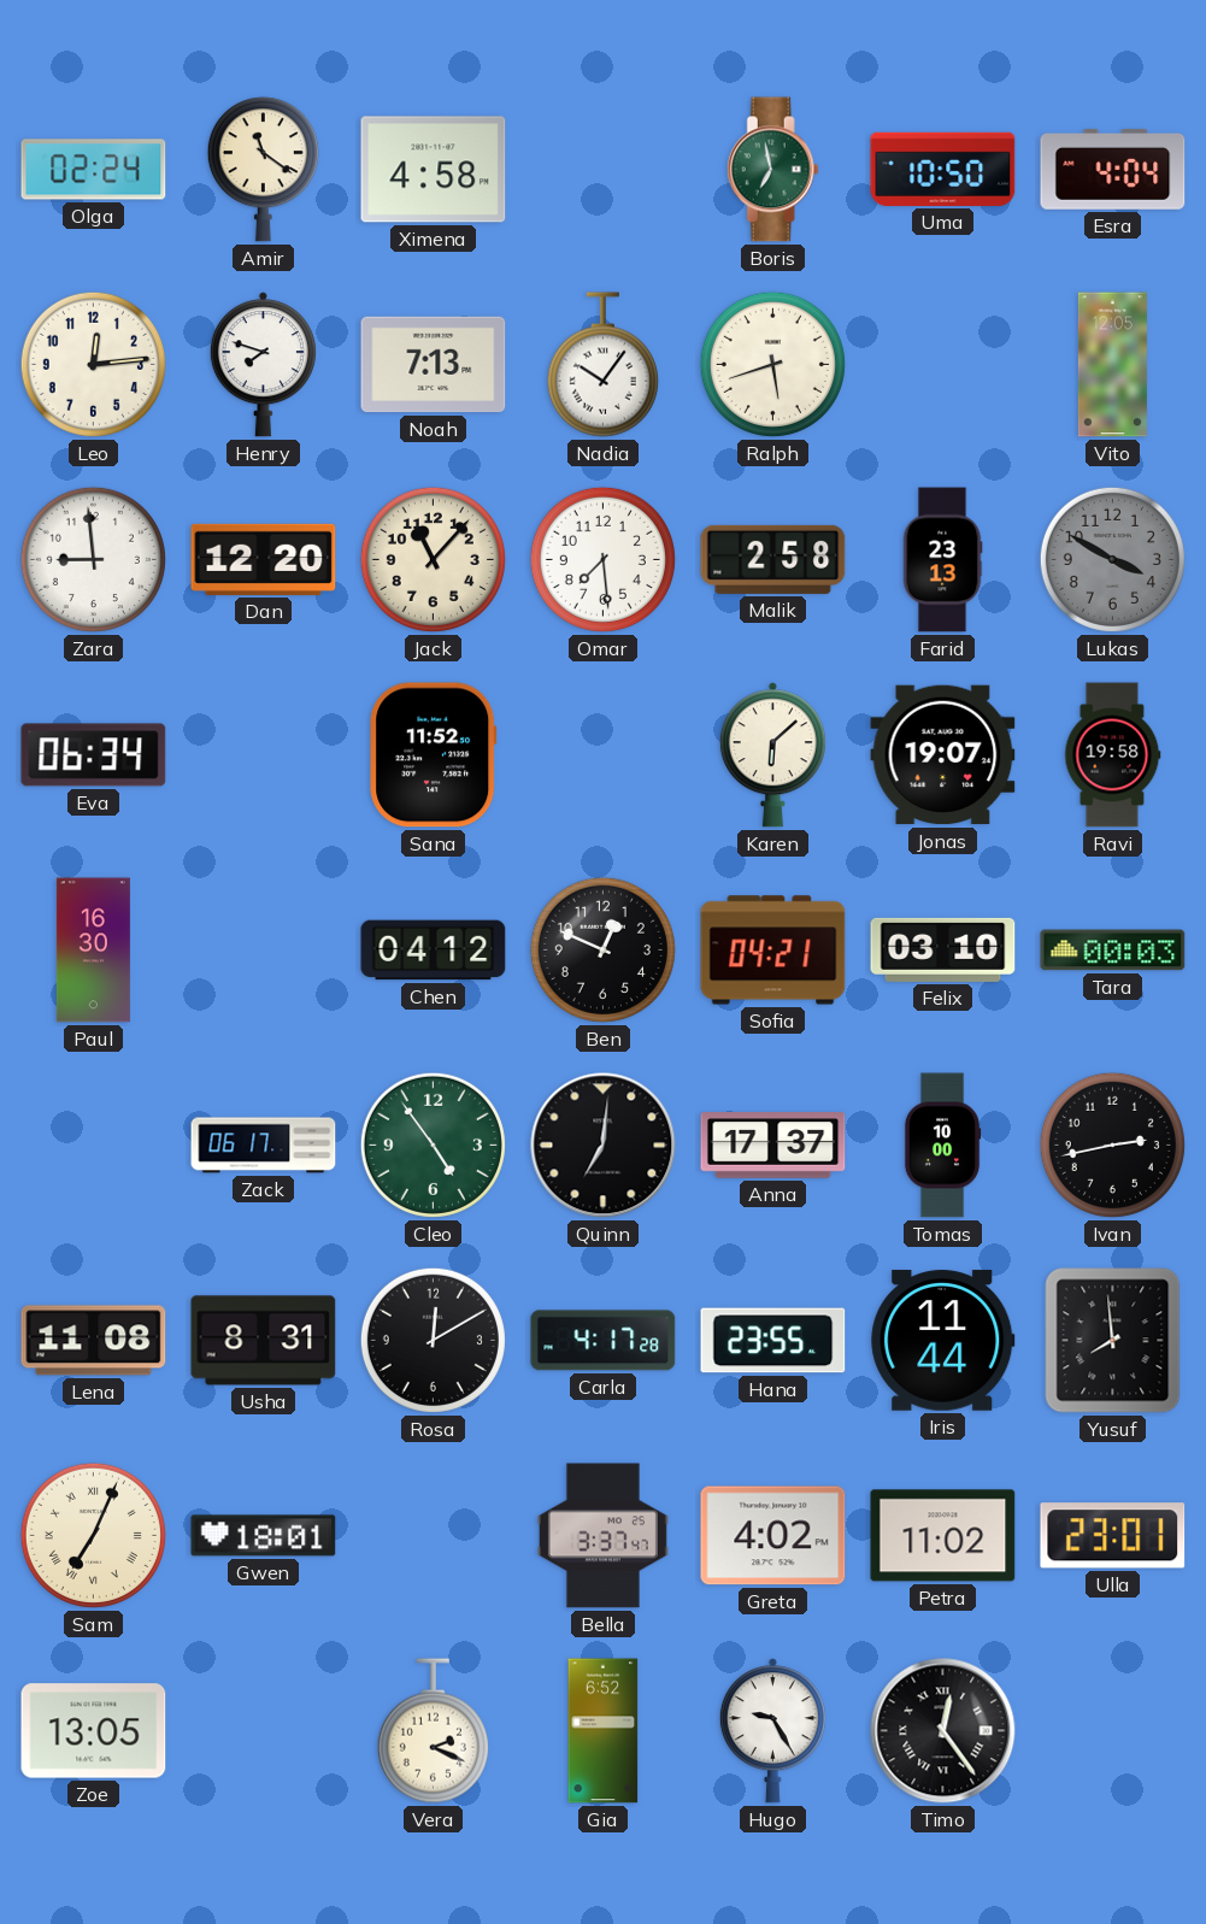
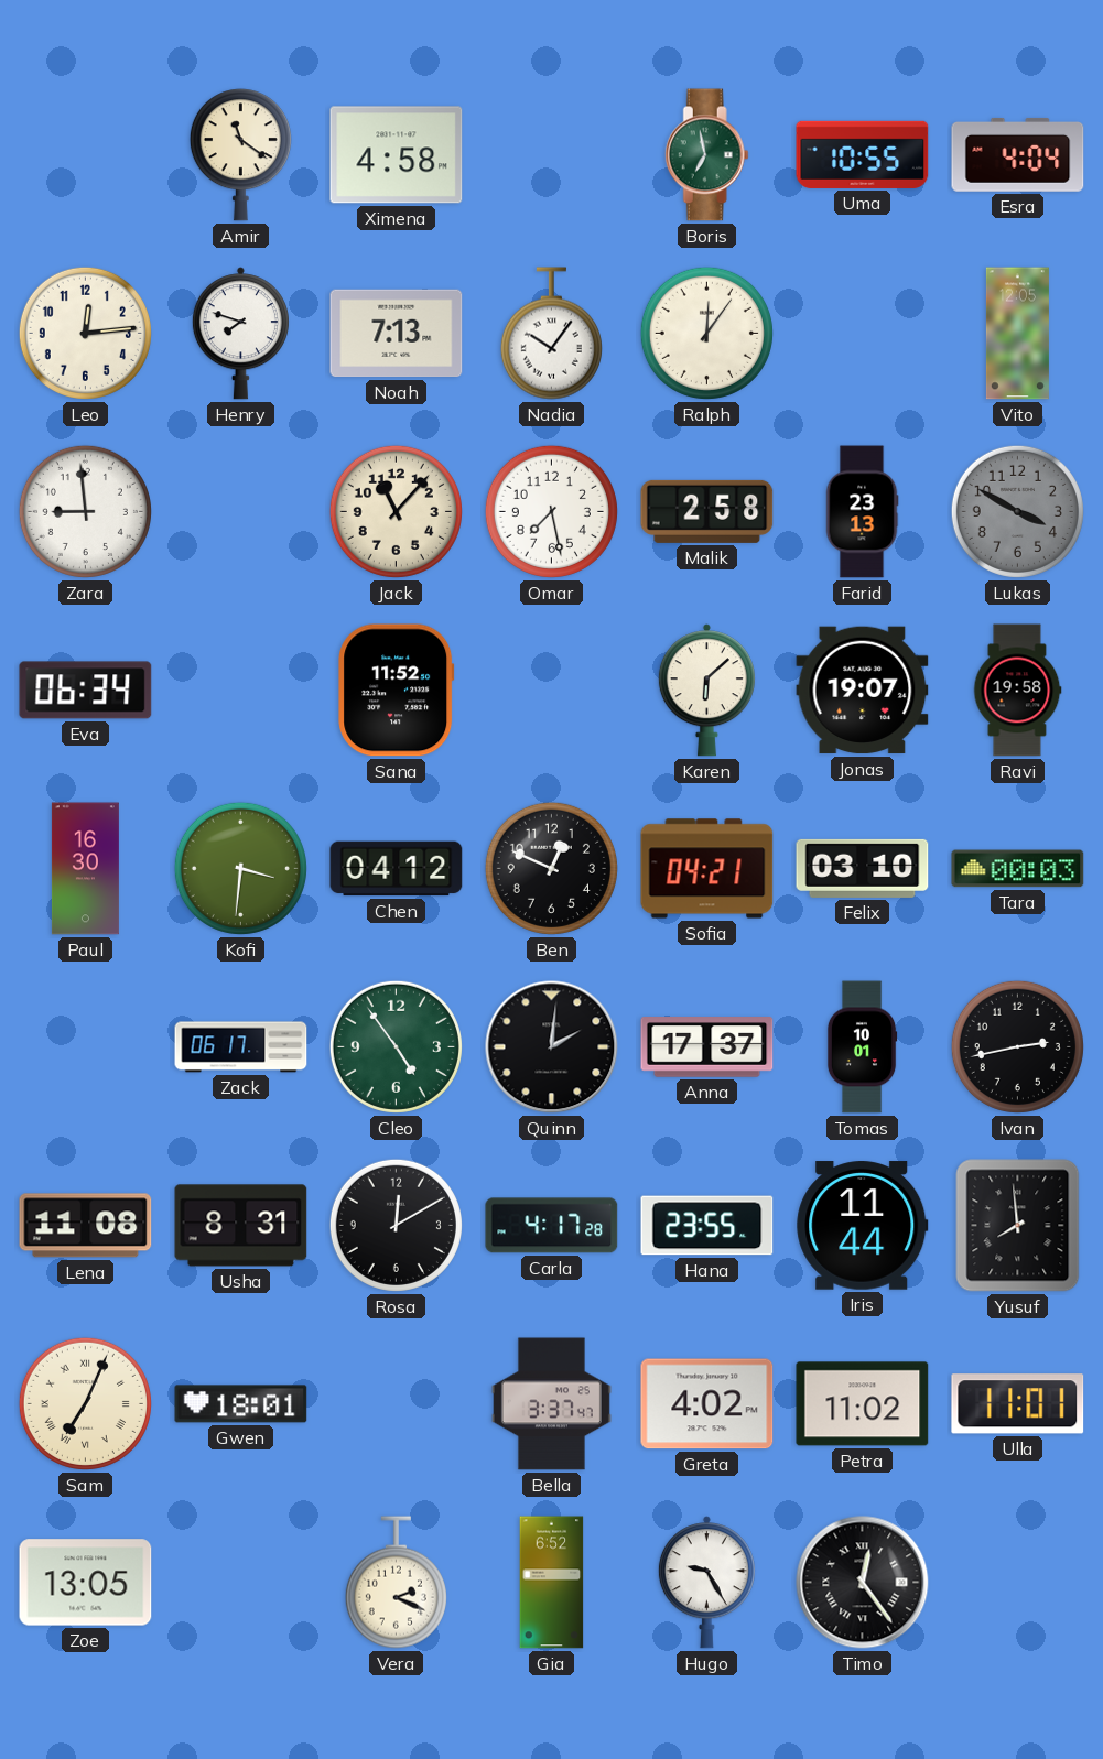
Olga: 02:24 -> none (94, 170)
Uma: 10:50 -> 10:55 (863, 154)
Ralph: 5:42 -> 12:06 (706, 333)
Dan: 12:20 -> none (264, 559)
Omar: 7:29 -> 7:28 (551, 511)
Kofi: none -> 3:31 (240, 868)
Quinn: 7:01 -> 2:01 (552, 1047)
Tomas: 10:00 -> 10:01 (862, 1047)
Ulla: 23:01 -> 11:01 (1018, 1404)
